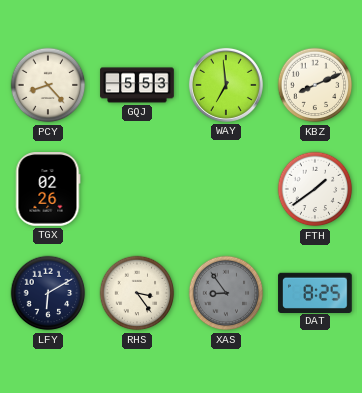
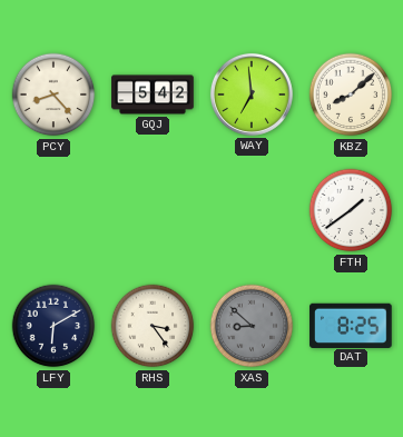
GQJ: 5:53 -> 5:42 (153, 95)
KBZ: 8:11 -> 8:08 (351, 95)
TGX: 02:26 -> none (48, 189)
XAS: 8:54 -> 8:52 (252, 326)
